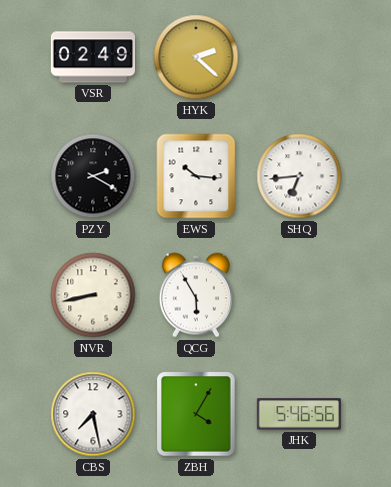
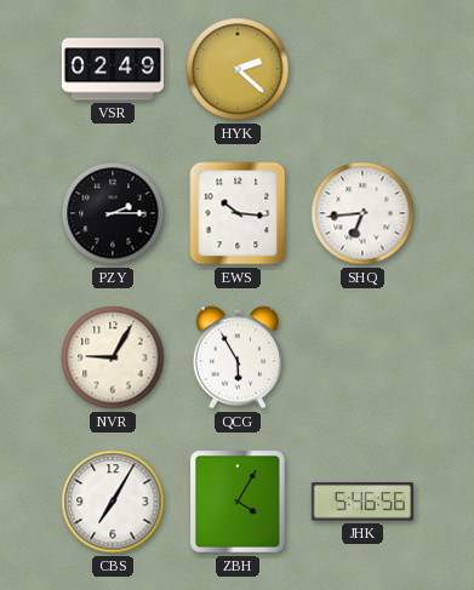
PZY: 2:20 -> 2:15 (113, 213)
NVR: 8:43 -> 9:05 (113, 357)
CBS: 7:28 -> 7:05 (113, 502)
